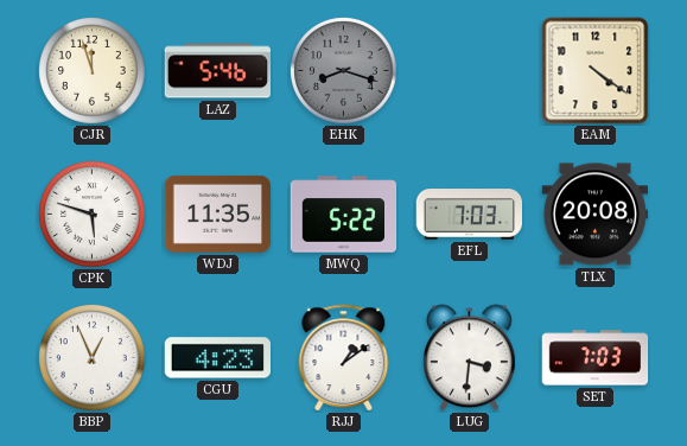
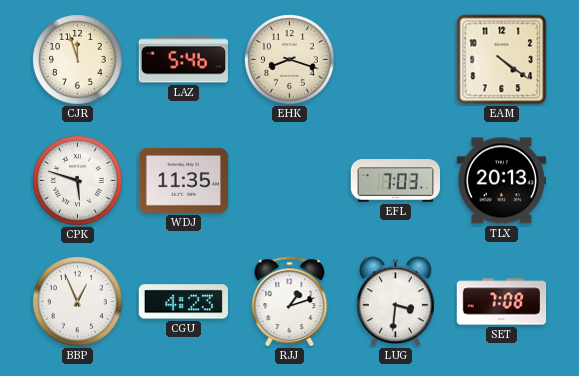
EHK dial: grey -> cream (290, 60)
MWQ: 5:22 -> none (344, 215)
TLX: 20:08 -> 20:13 (501, 181)
RJJ: 1:09 -> 1:12 (290, 302)
SET: 7:03 -> 7:08 (502, 302)
